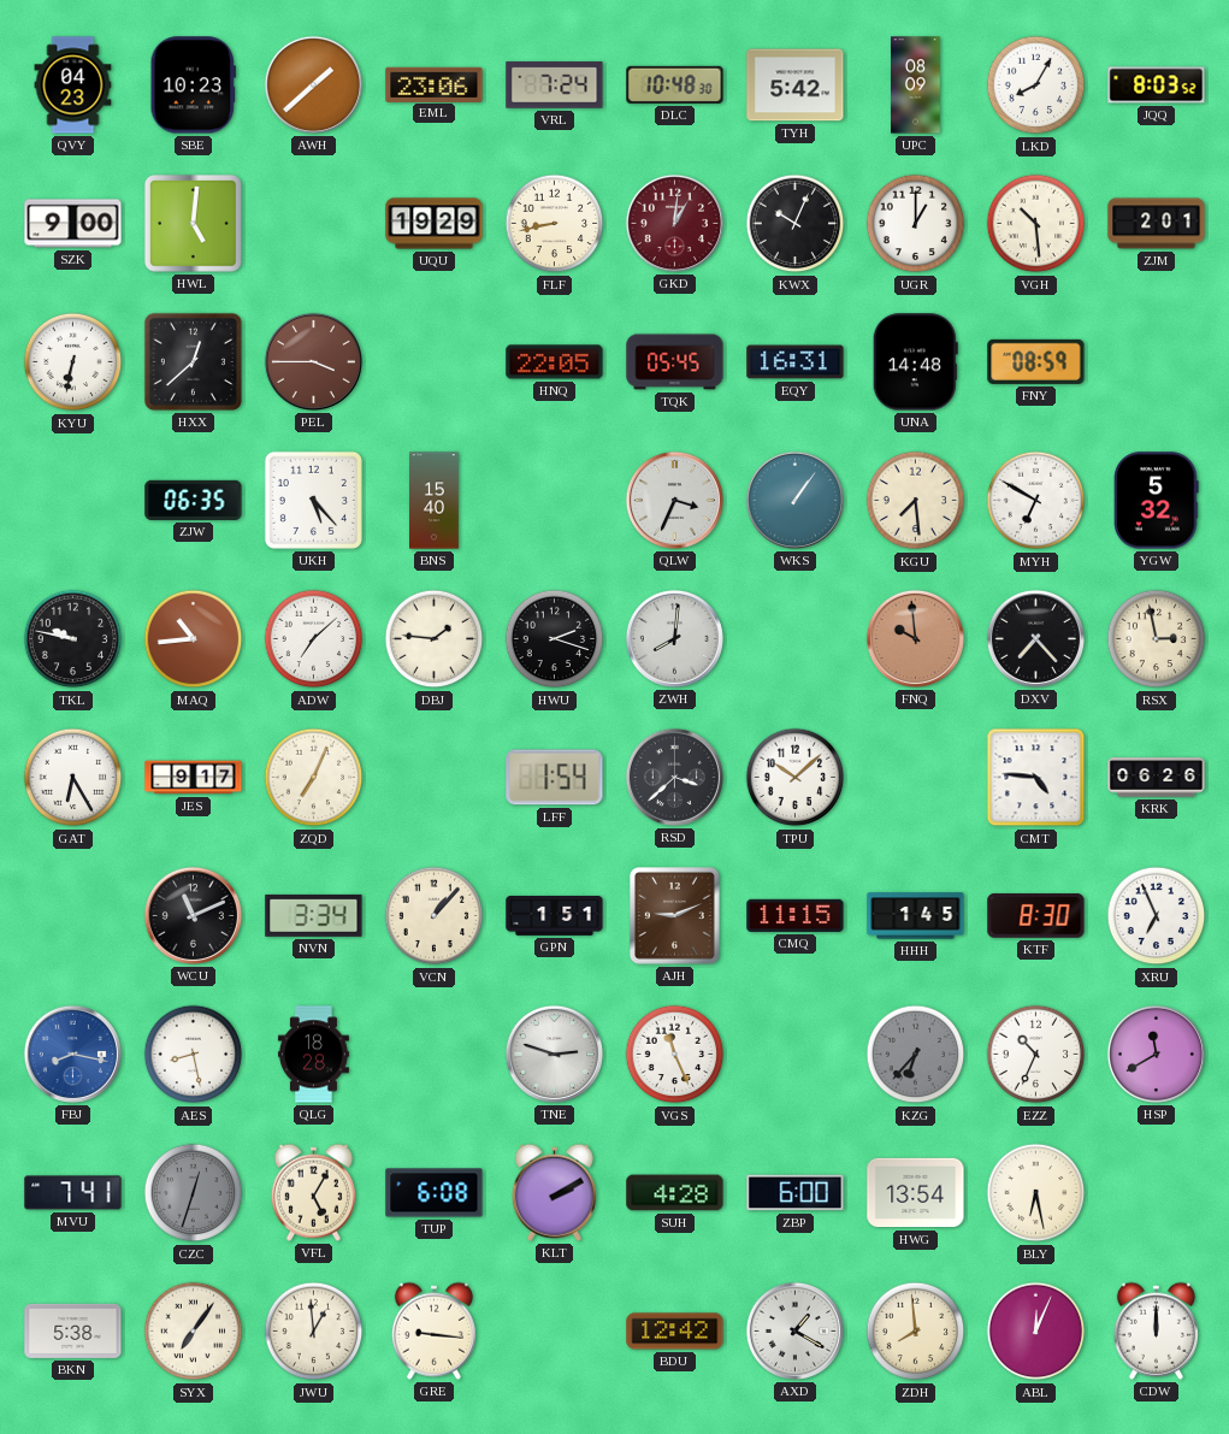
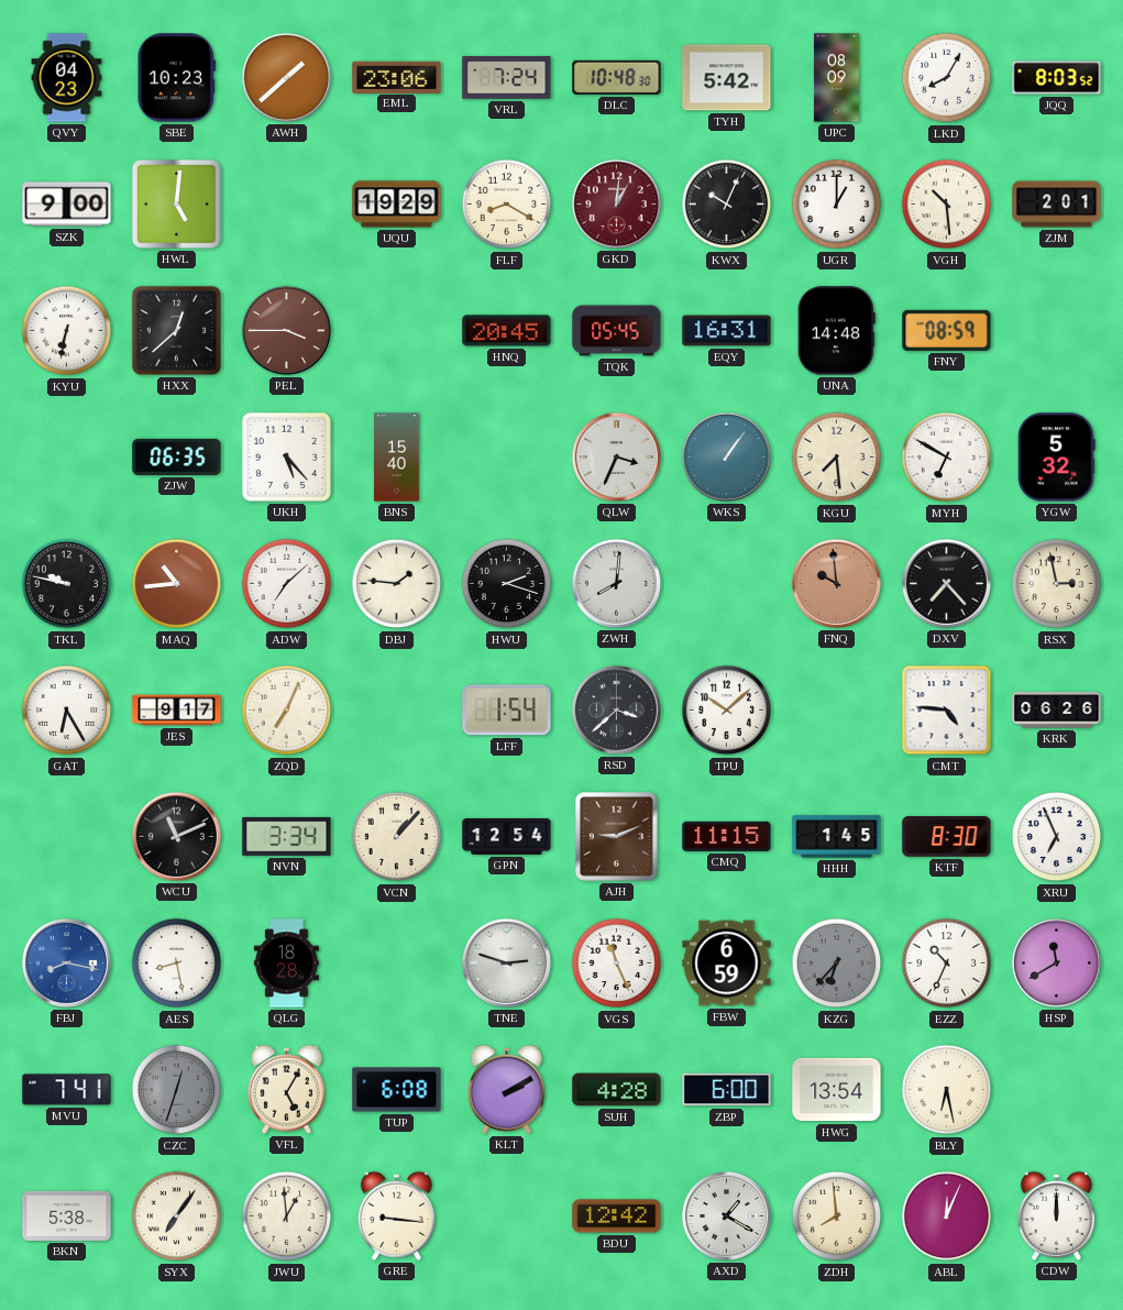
FLF: 8:43 -> 8:20 (507, 205)
HNQ: 22:05 -> 20:45 (507, 331)
GPN: 1:51 -> 12:54 (507, 836)
FBW: none -> 6:59 (727, 964)
